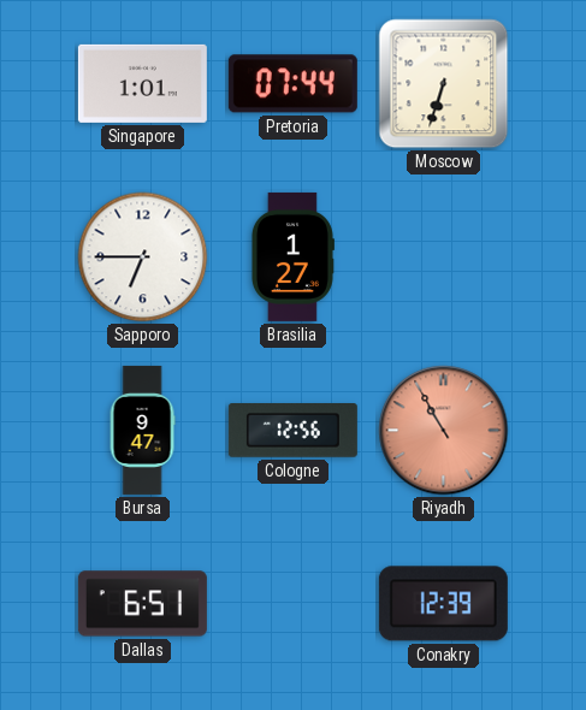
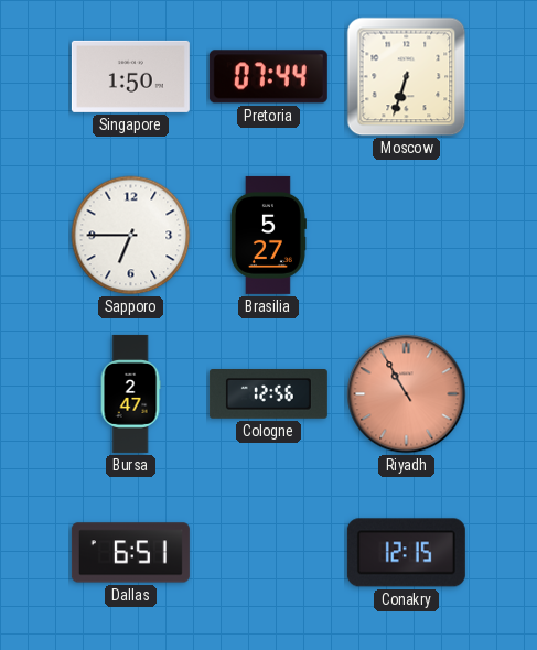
Singapore: 1:01 -> 1:50 (130, 76)
Brasilia: 1:27 -> 5:27 (268, 235)
Bursa: 9:47 -> 2:47 (130, 393)
Conakry: 12:39 -> 12:15 (406, 553)
